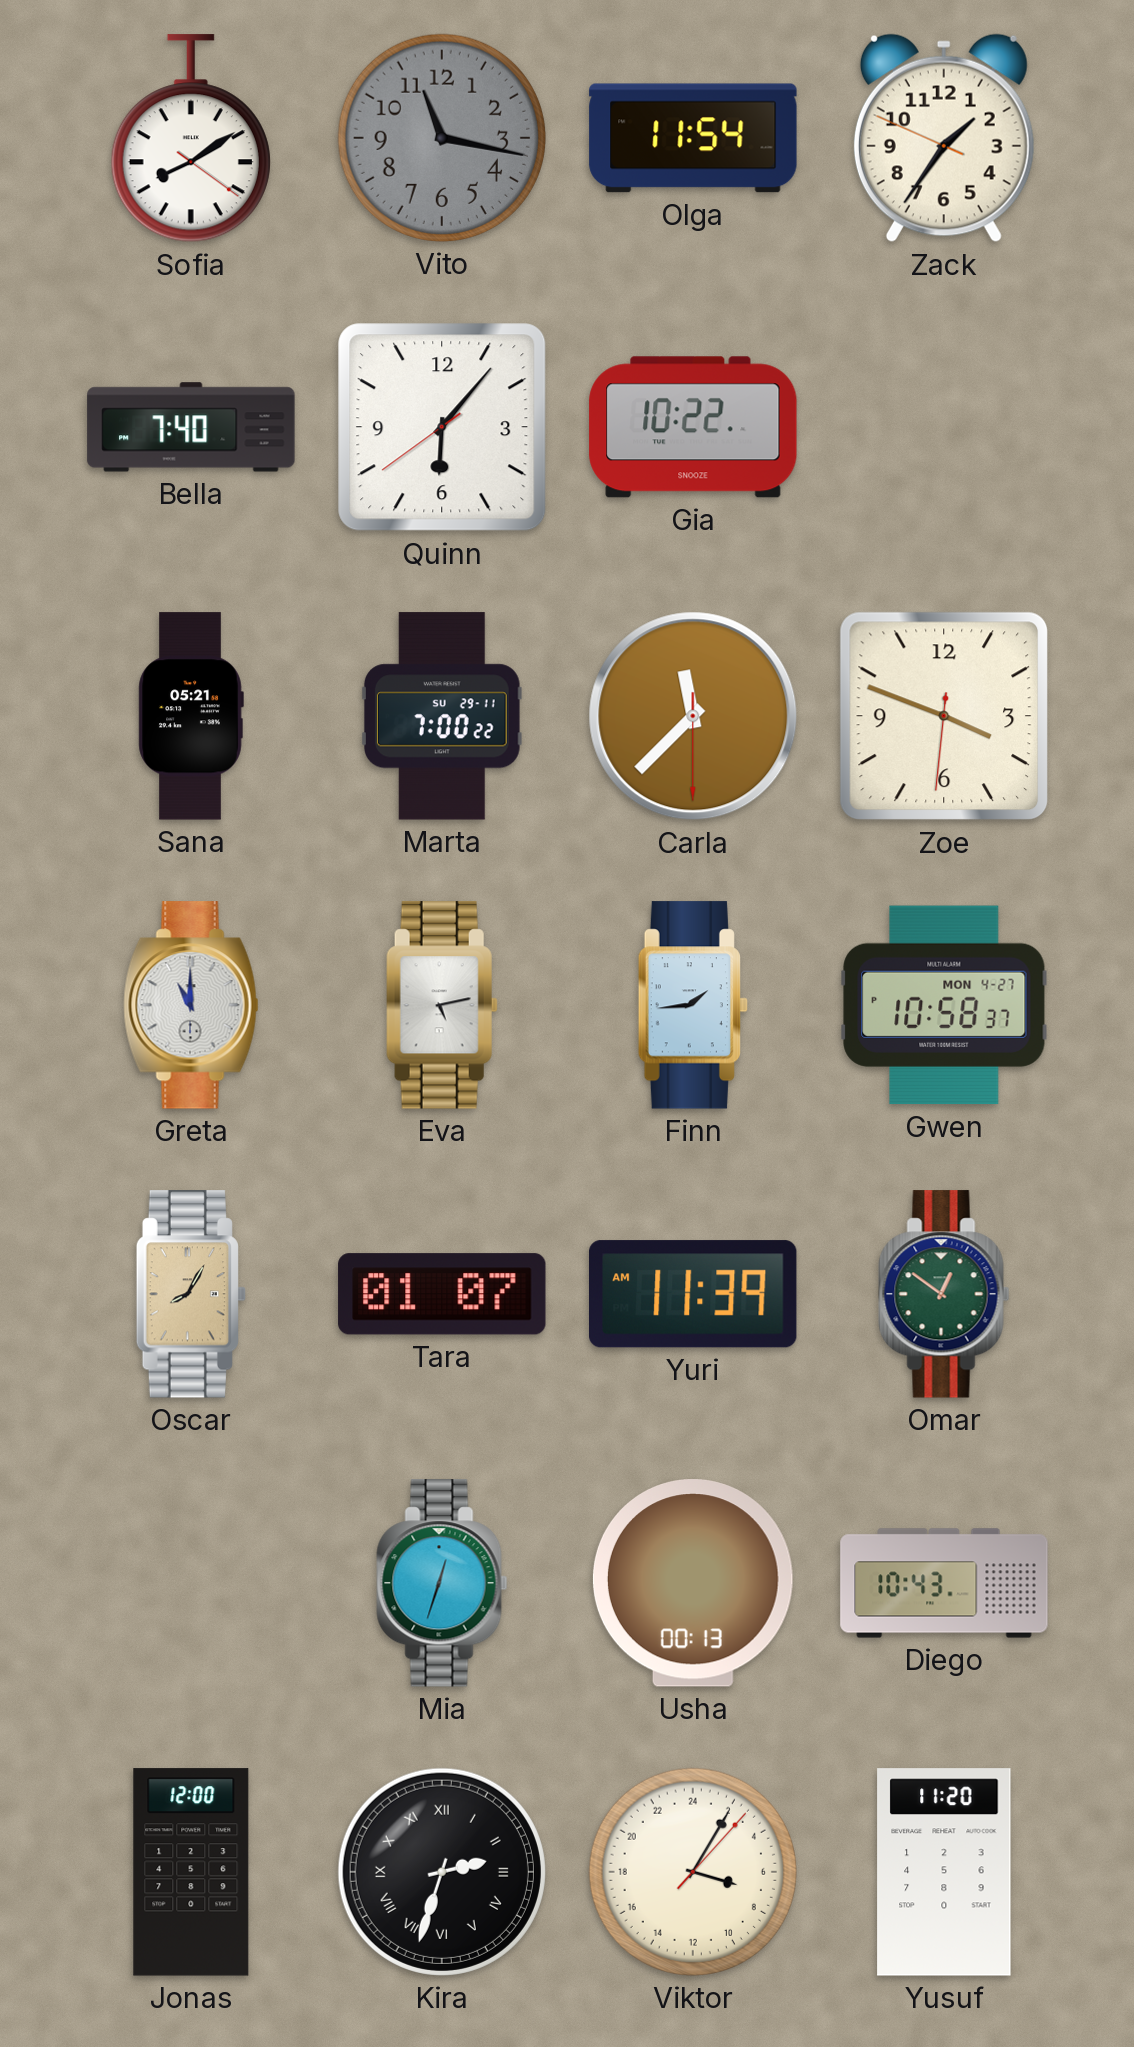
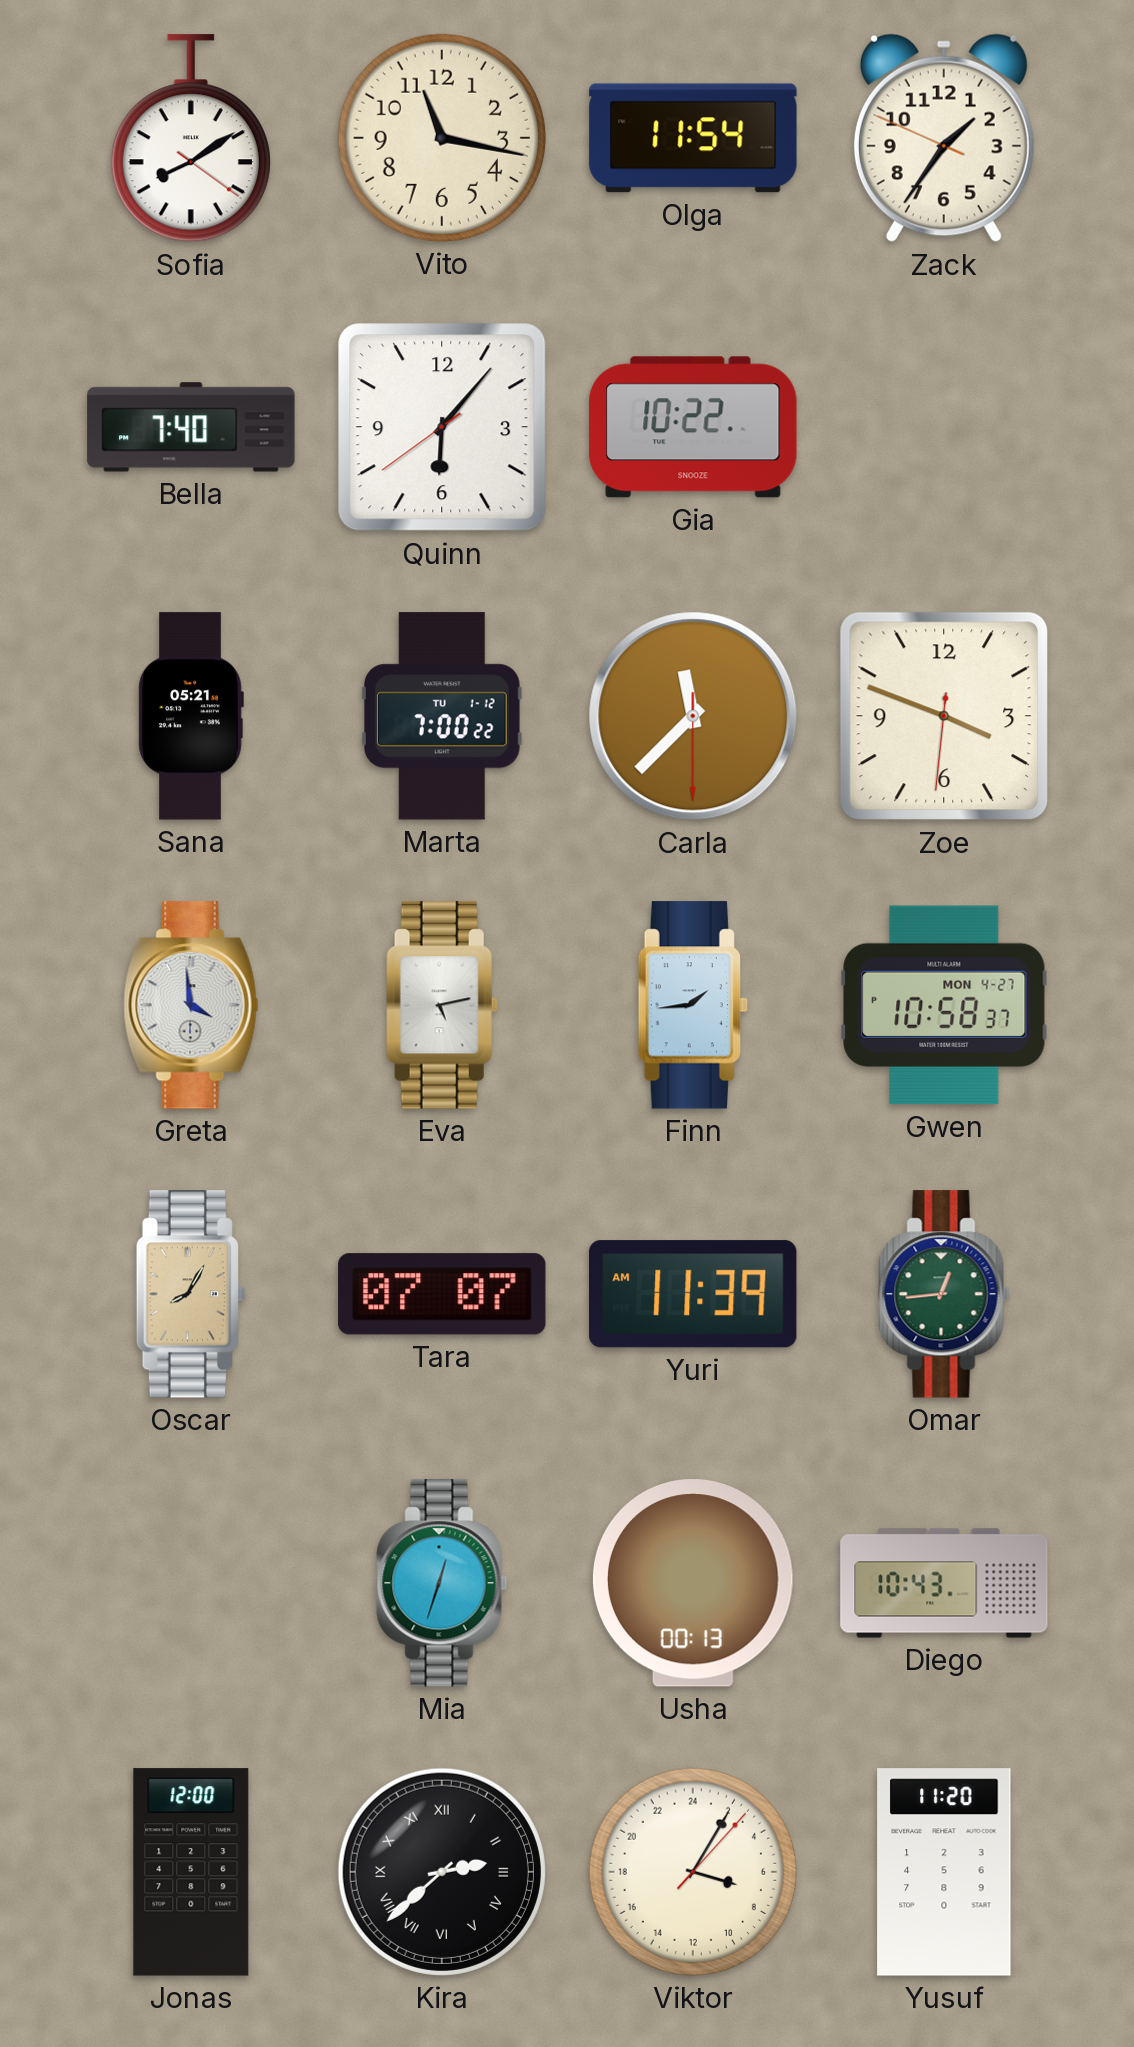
Vito dial: grey -> cream (442, 138)
Marta date: SU 29-11 -> TU 1-12 (442, 716)
Greta: 11:00 -> 3:59 (191, 1005)
Tara: 01:07 -> 07:07 (442, 1294)
Omar: 12:51 -> 12:44 (944, 1294)
Kira: 2:33 -> 2:38 (442, 1872)
